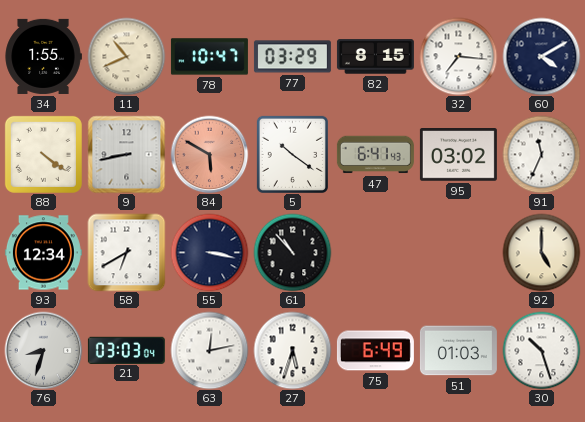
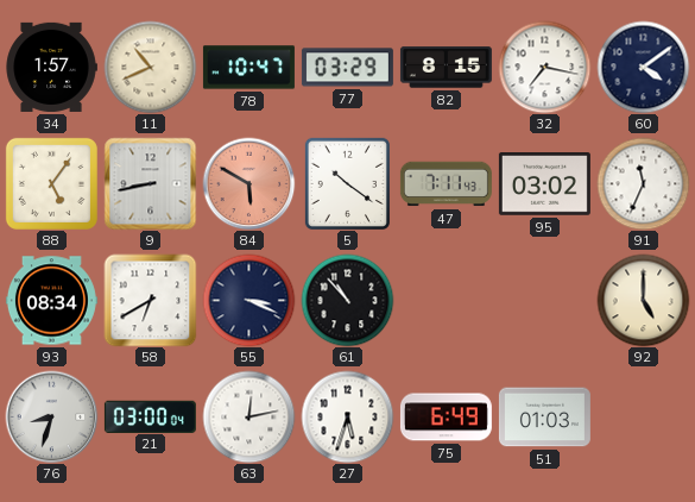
34: 1:55 -> 1:57 (51, 67)
32: 7:16 -> 7:17 (544, 67)
60: 4:10 -> 4:09 (643, 67)
88: 4:21 -> 5:06 (51, 183)
47: 6:41 -> 7:11 (446, 184)
93: 12:34 -> 08:34 (51, 301)
55: 3:17 -> 3:19 (248, 300)
21: 03:03 -> 03:00 (150, 416)
30: 10:27 -> none (541, 350)
